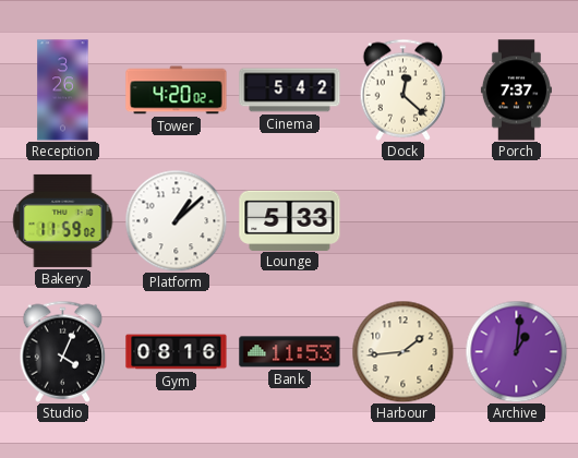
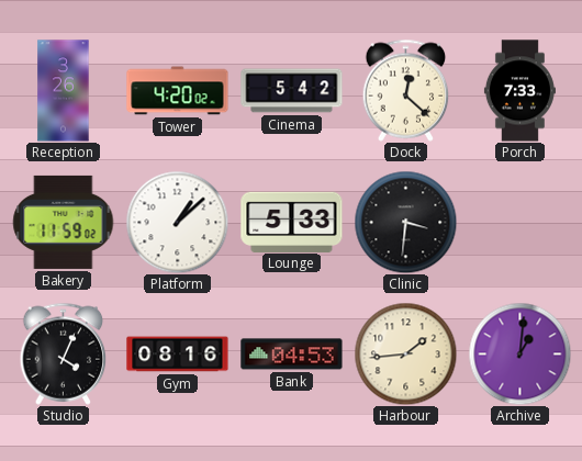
Porch: 7:37 -> 7:33 (519, 91)
Clinic: none -> 3:31 (405, 222)
Bank: 11:53 -> 04:53 (292, 355)
